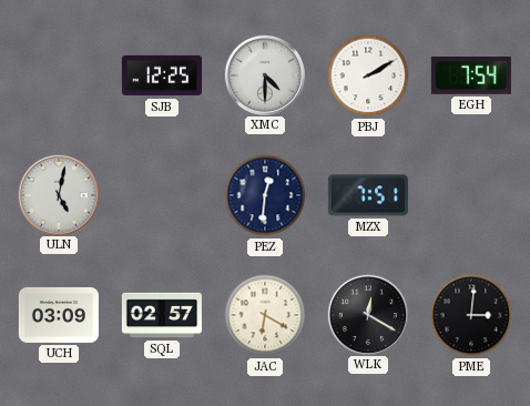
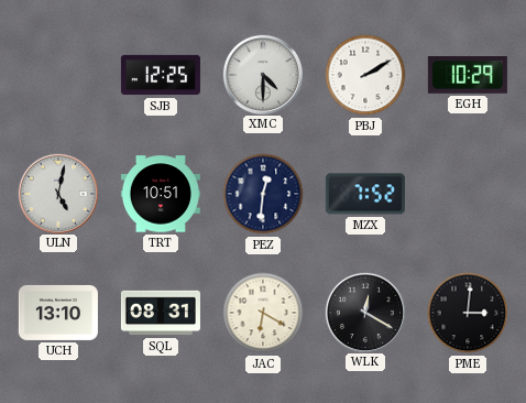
EGH: 7:54 -> 10:29 (468, 76)
TRT: none -> 10:51 (161, 194)
MZX: 7:51 -> 7:52 (365, 194)
UCH: 03:09 -> 13:10 (58, 313)
SQL: 02:57 -> 08:31 (161, 313)
